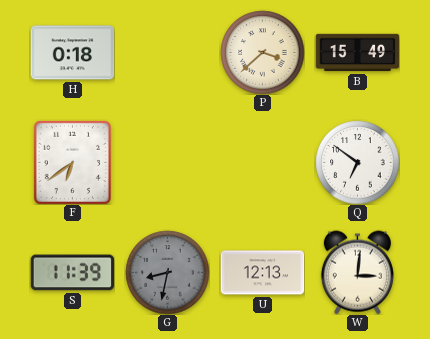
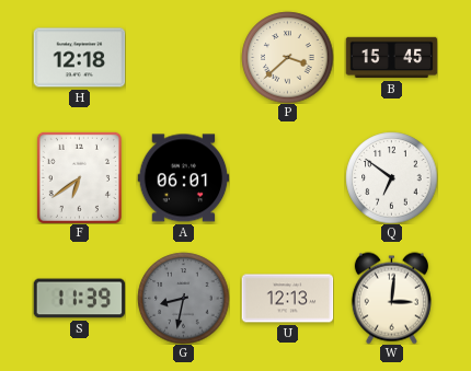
H: 0:18 -> 12:18 (79, 58)
B: 15:49 -> 15:45 (391, 58)
A: none -> 06:01 (183, 178)
